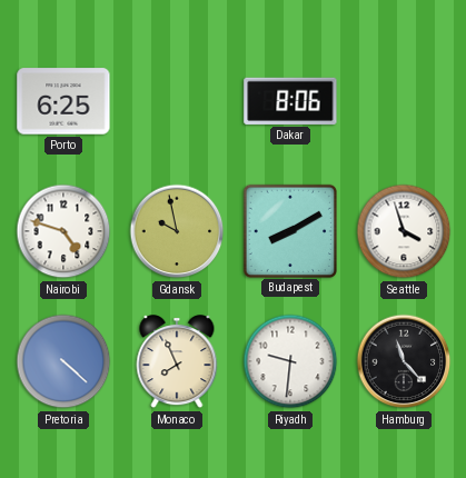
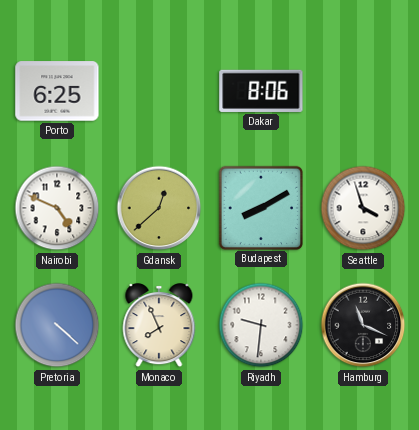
Nairobi: 4:48 -> 4:49 (57, 208)
Gdansk: 9:58 -> 12:38 (159, 208)
Hamburg: 11:23 -> 11:19 (363, 325)
